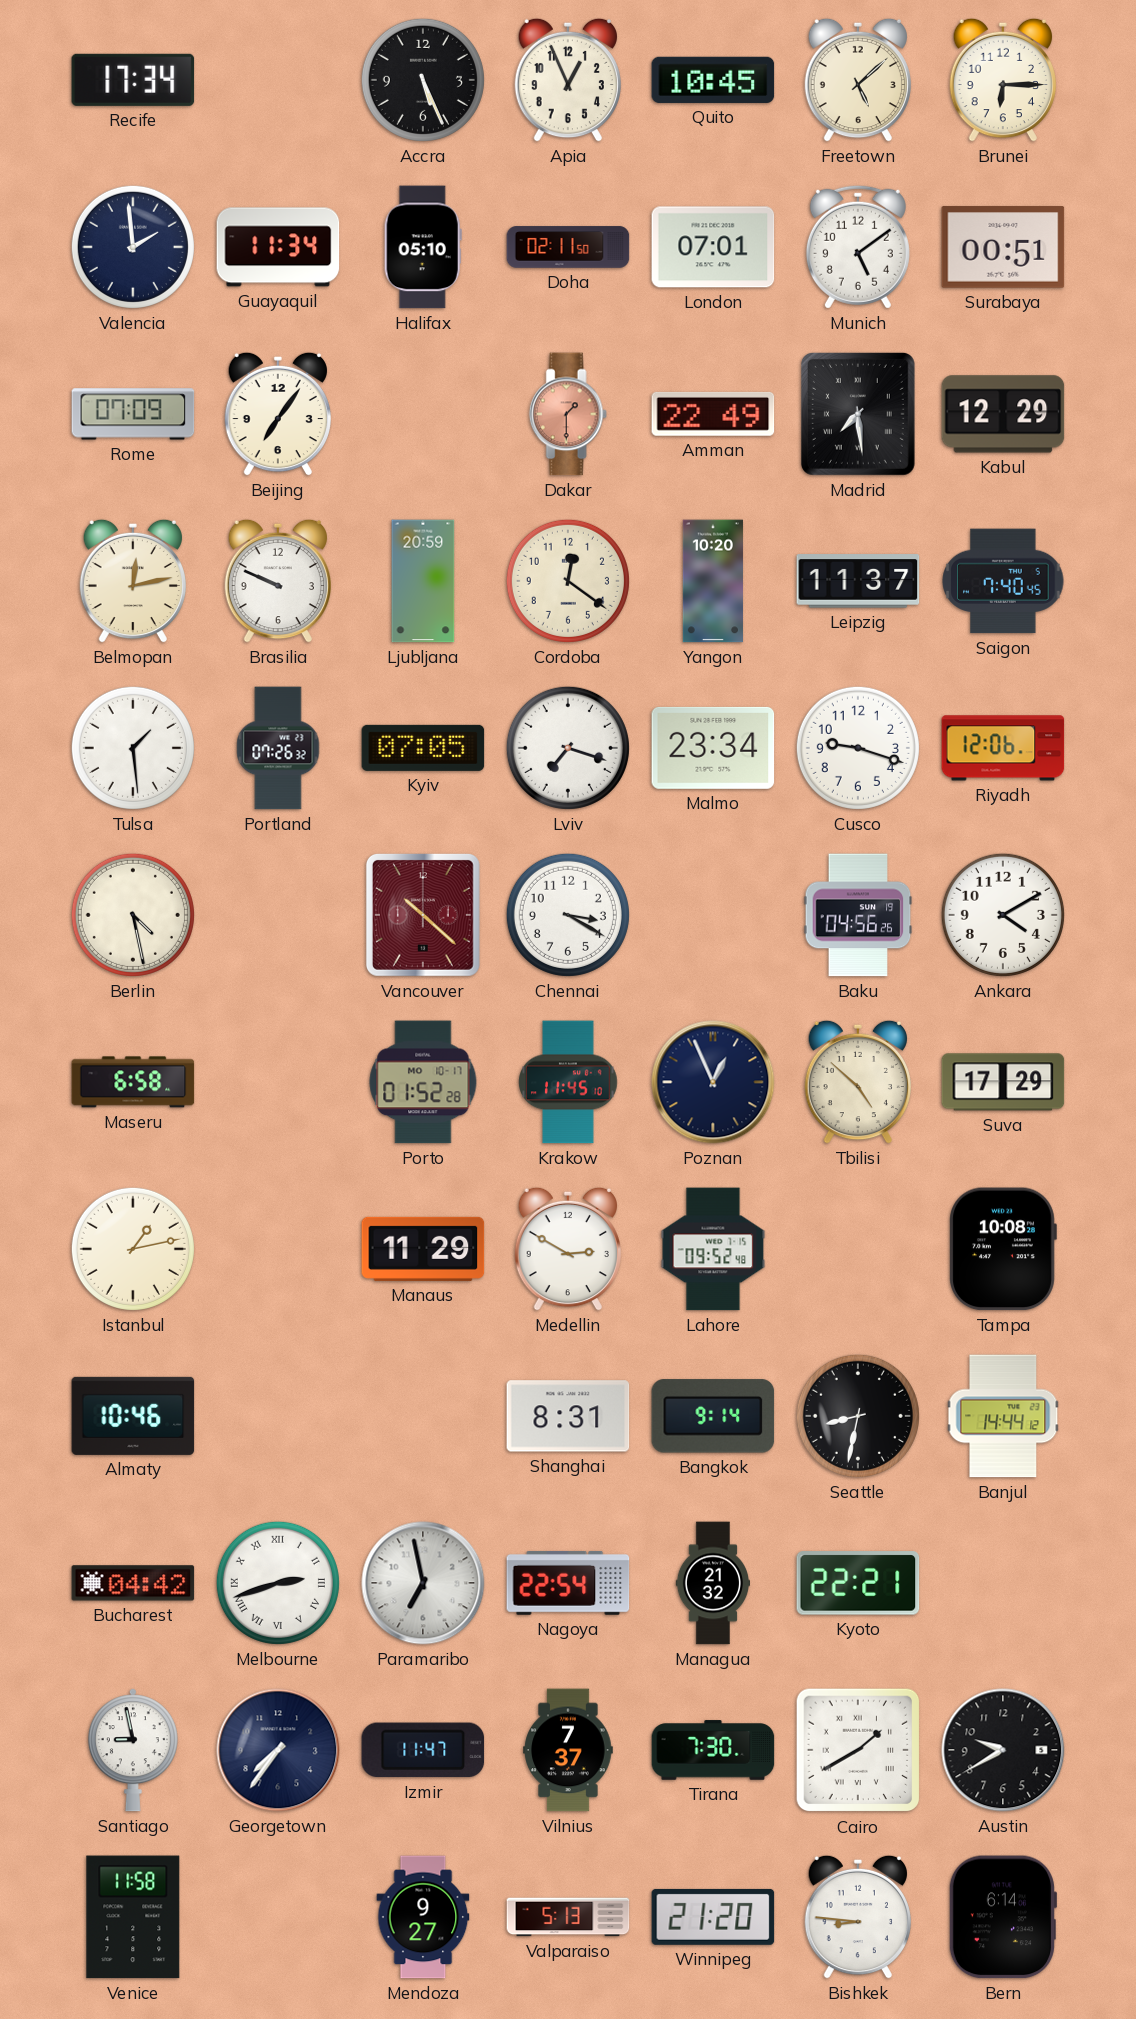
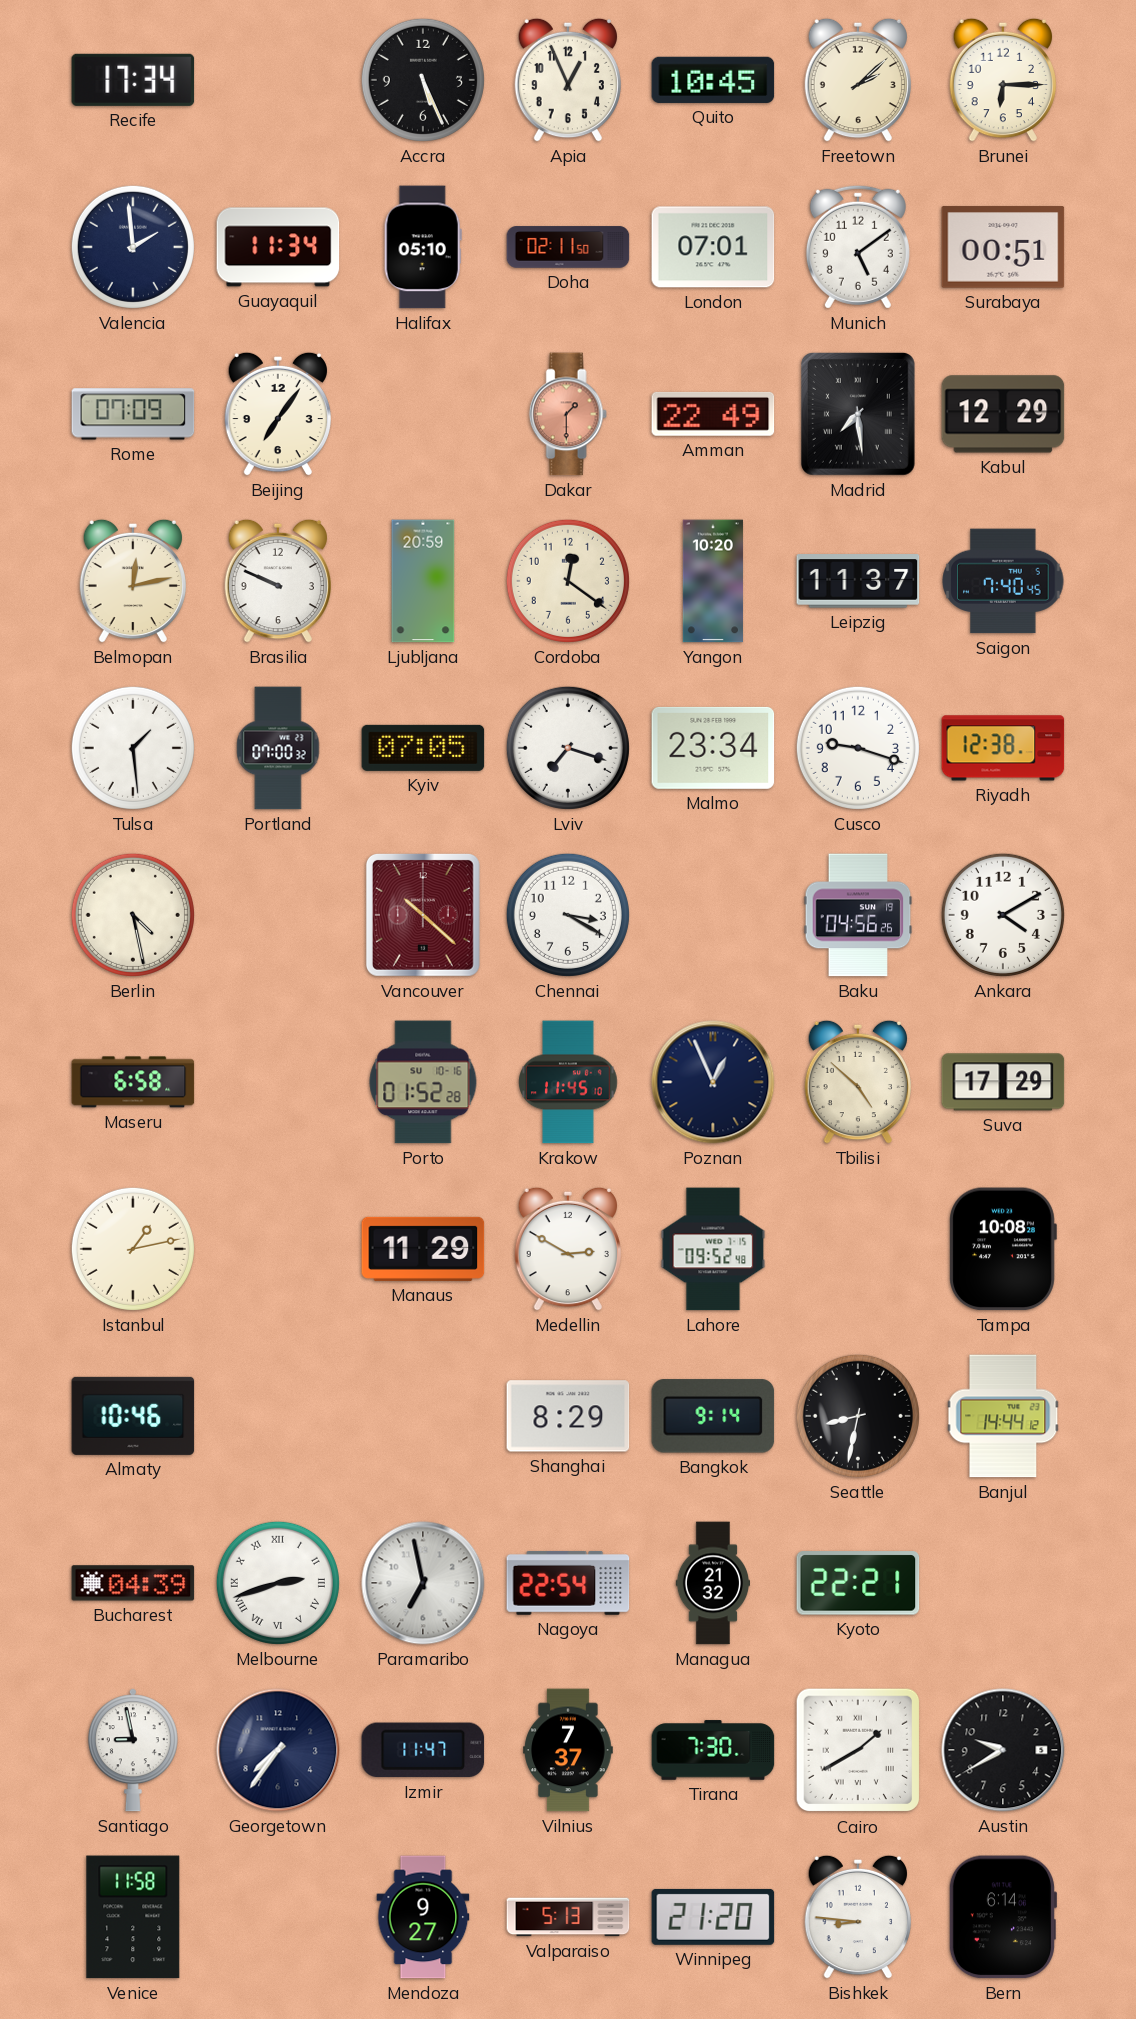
Freetown: 5:08 -> 2:08 (858, 80)
Portland: 07:26 -> 07:00 (278, 748)
Riyadh: 12:06 -> 12:38 (1003, 748)
Porto date: MO 10-17 -> SU 10-16 (423, 1082)
Shanghai: 8:31 -> 8:29 (568, 1416)
Bucharest: 04:42 -> 04:39 (133, 1583)
